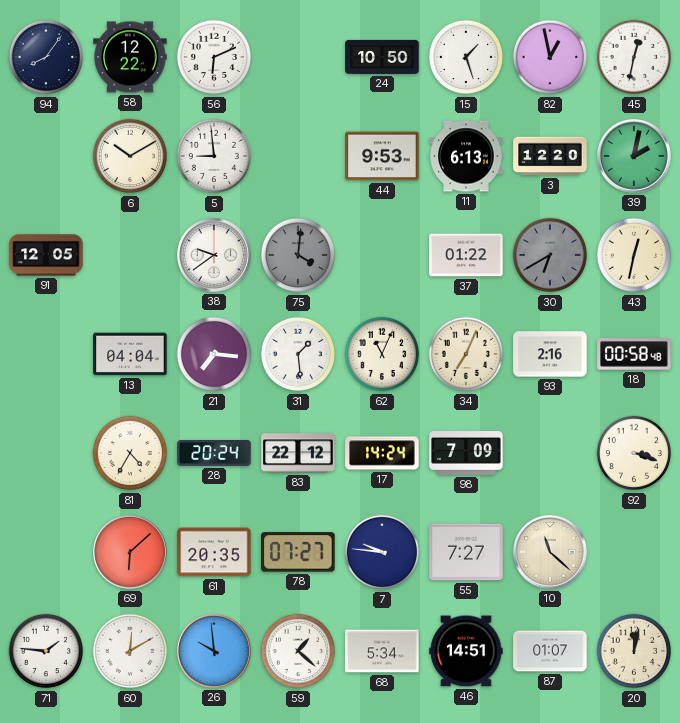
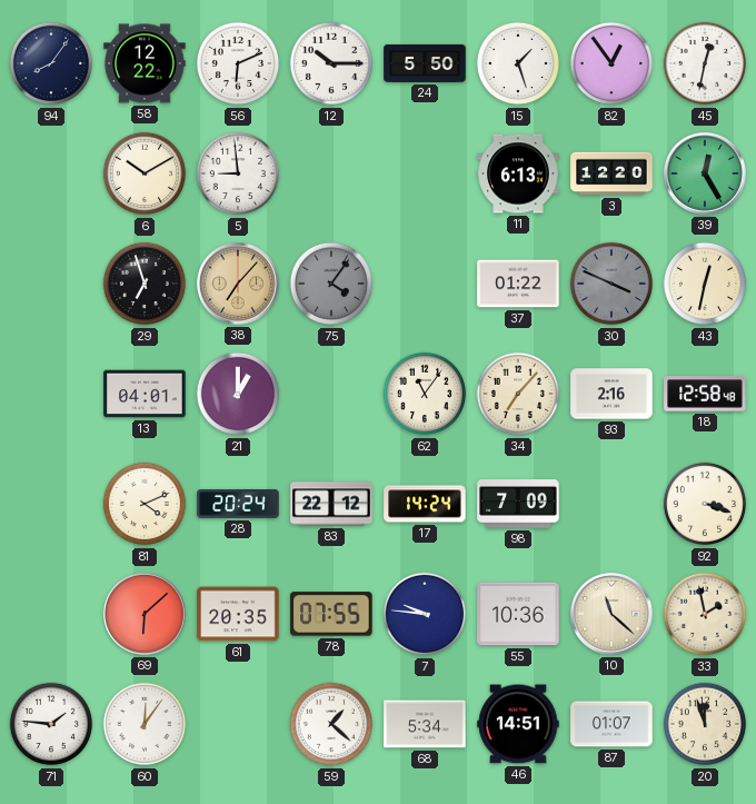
12: none -> 10:15 (331, 63)
24: 10:50 -> 5:50 (425, 63)
82: 12:58 -> 12:54 (611, 63)
44: 9:53 -> none (382, 156)
39: 2:02 -> 12:25 (706, 175)
91: 12:05 -> none (46, 255)
29: none -> 6:57 (145, 284)
38: 9:39 -> 7:07 (239, 285)
38 dial: white -> champagne (239, 285)
75: 4:01 -> 4:06 (331, 284)
30: 6:40 -> 3:49 (611, 284)
13: 04:04 -> 04:01 (145, 394)
21: 7:16 -> 1:00 (238, 394)
31: 1:29 -> none (298, 354)
62: 11:04 -> 11:06 (425, 394)
34: 7:04 -> 7:07 (518, 394)
18: 00:58 -> 12:58 (705, 394)
81: 4:35 -> 4:11 (145, 504)
78: 07:27 -> 07:55 (331, 614)
55: 7:27 -> 10:36 (518, 614)
33: none -> 1:58 (705, 614)
60: 12:10 -> 12:06 (145, 724)
26: 9:59 -> none (215, 652)
20: 12:02 -> 11:57 (705, 724)
